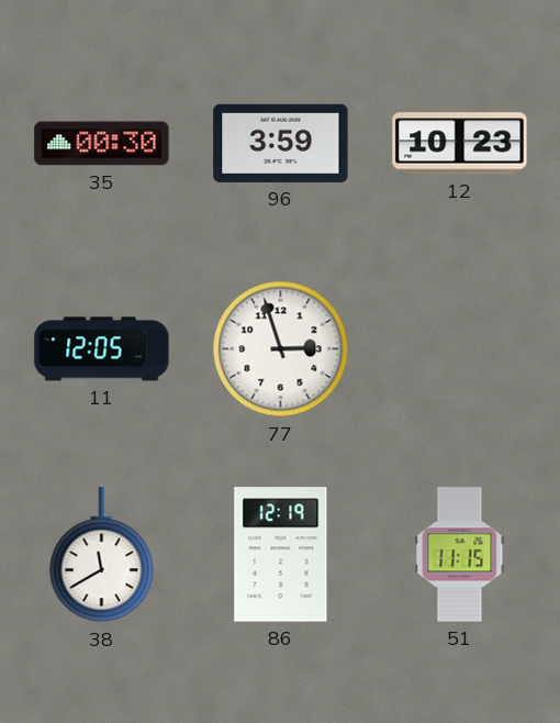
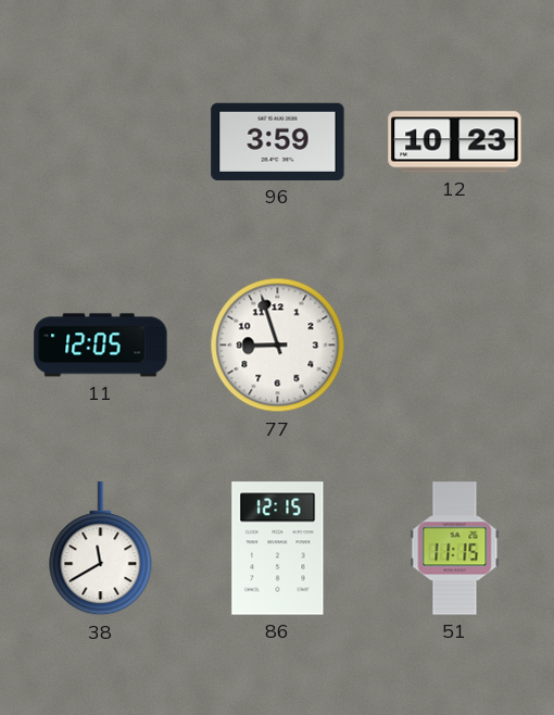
35: 00:30 -> none (102, 144)
77: 2:57 -> 8:57 (278, 346)
86: 12:19 -> 12:15 (278, 549)
